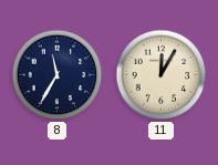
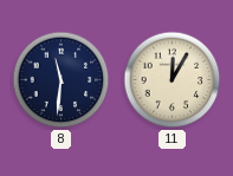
8: 11:35 -> 11:31 (62, 80)
